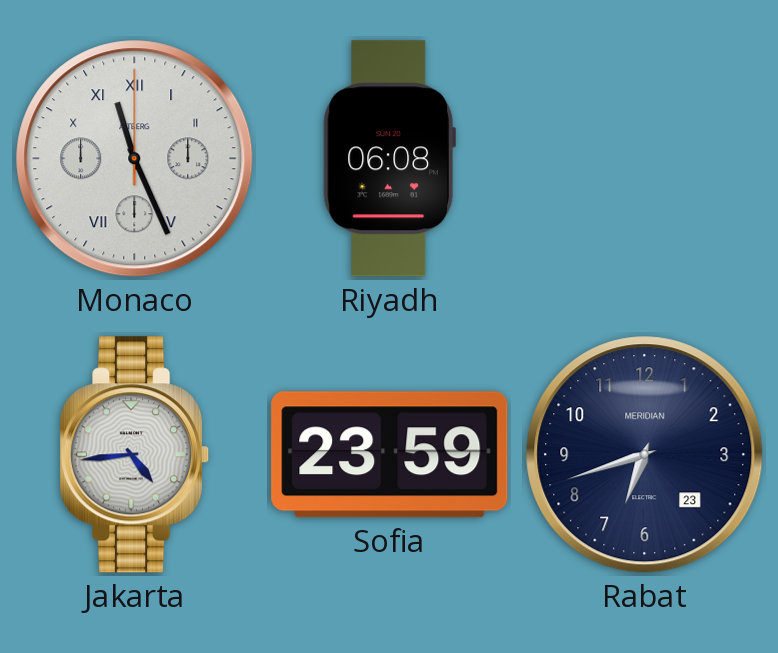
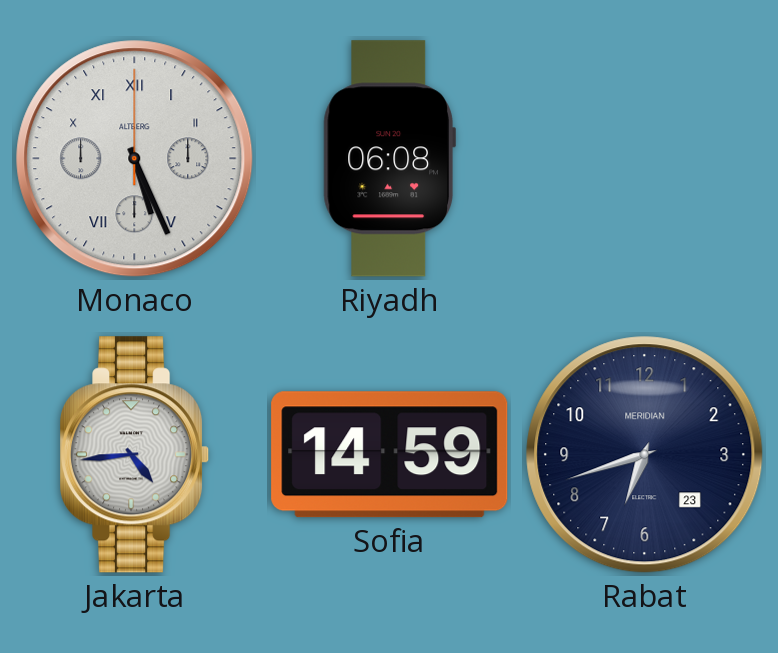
Monaco: 11:26 -> 5:26 (135, 159)
Sofia: 23:59 -> 14:59 (390, 455)
